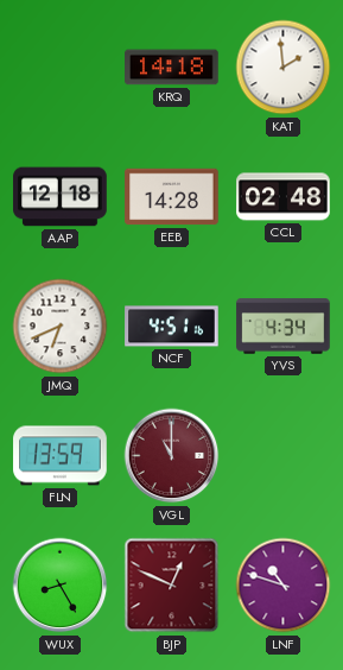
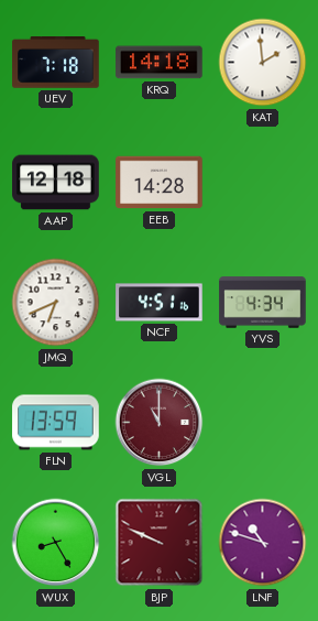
UEV: none -> 7:18 (56, 63)
CCL: 02:48 -> none (284, 197)
BJP: 12:49 -> 9:49 (160, 543)
